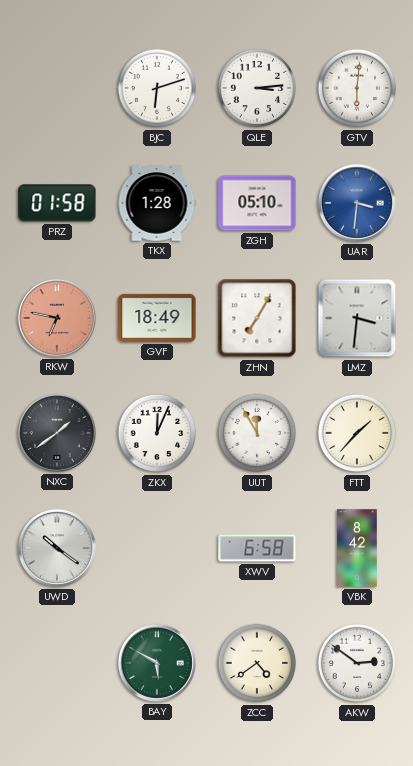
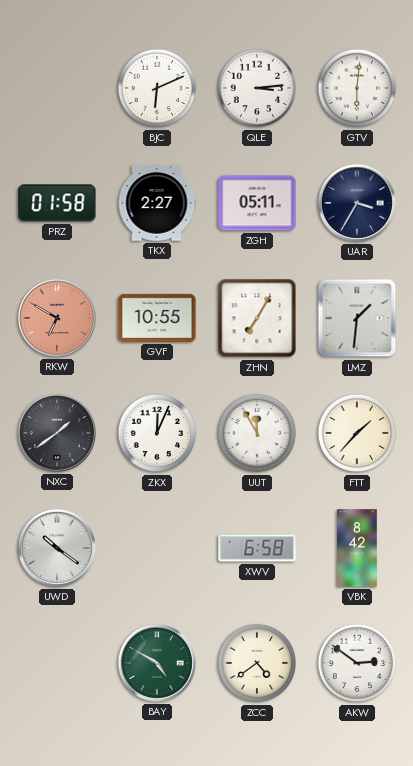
BJC: 6:12 -> 6:11 (157, 88)
TKX: 1:28 -> 2:27 (157, 203)
ZGH: 05:10 -> 05:11 (257, 203)
UAR: 3:31 -> 3:35 (357, 203)
UAR dial: blue -> navy (357, 203)
RKW: 6:47 -> 6:50 (57, 318)
GVF: 18:49 -> 10:55 (157, 318)
LMZ: 3:31 -> 1:31 (357, 318)
BAY: 5:50 -> 4:50 (157, 663)
